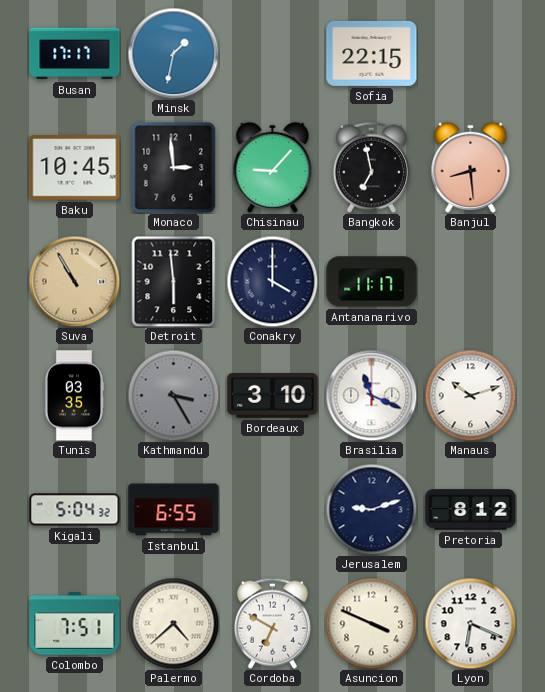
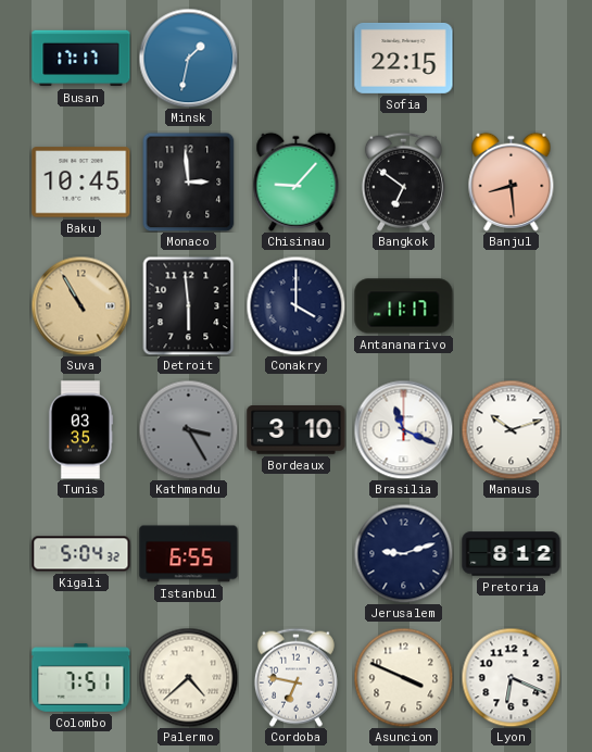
Bangkok: 6:58 -> 6:51 (403, 181)
Cordoba: 6:50 -> 6:47 (295, 677)
